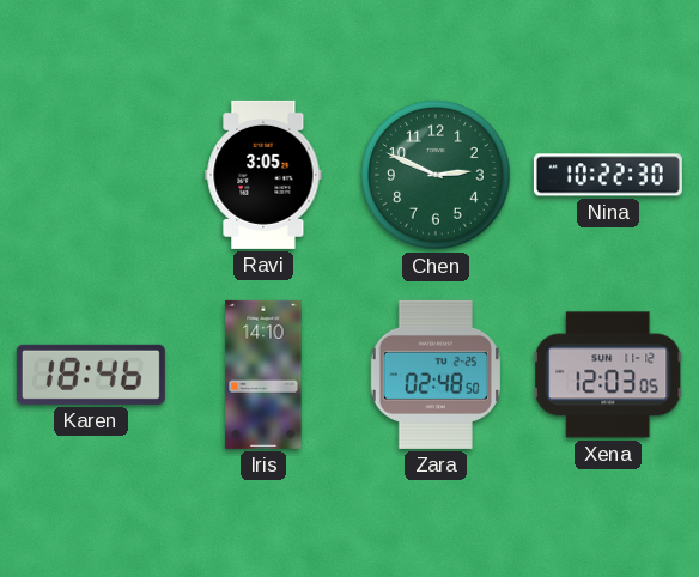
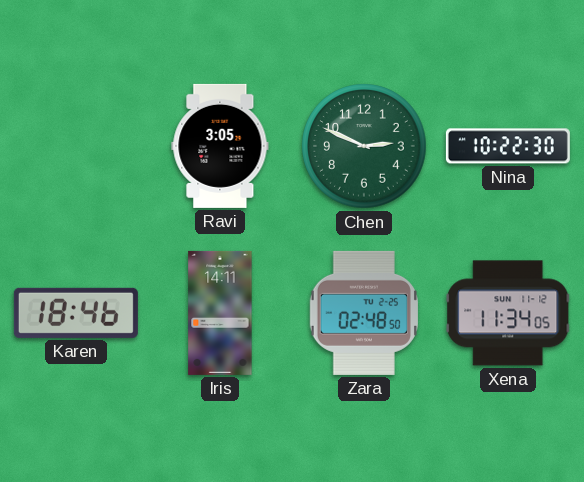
Iris: 14:10 -> 14:11 (220, 313)
Xena: 12:03 -> 11:34 (508, 313)
